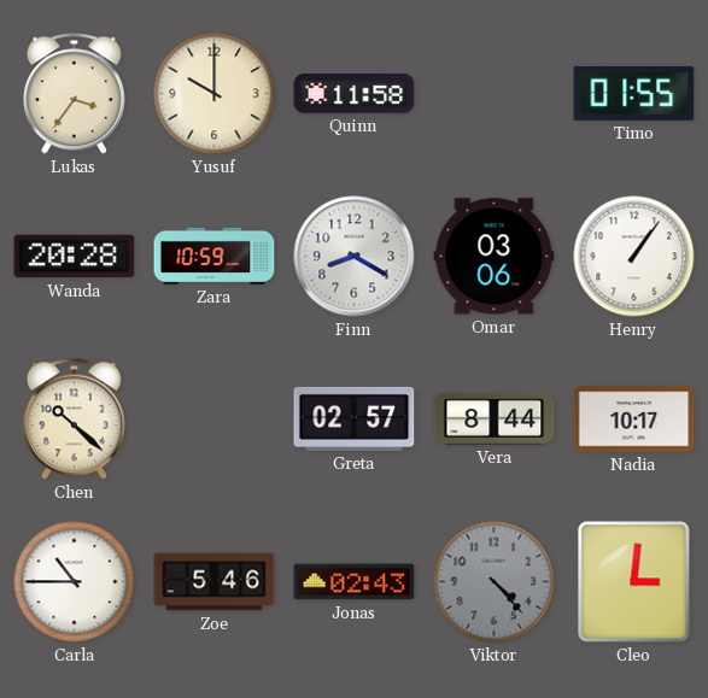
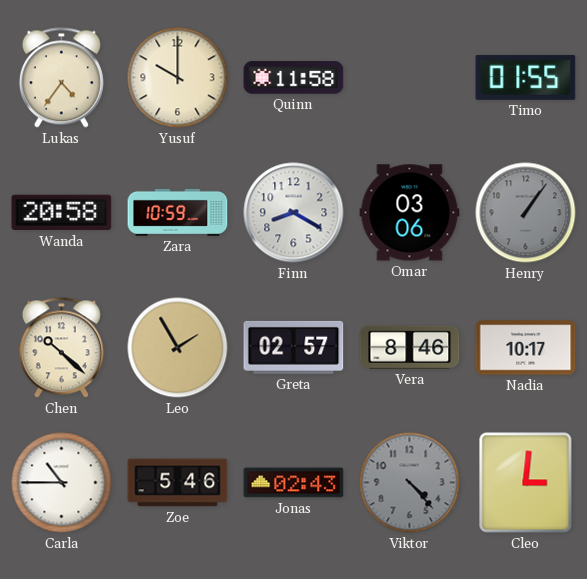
Lukas: 3:36 -> 4:36 (61, 78)
Wanda: 20:28 -> 20:58 (62, 213)
Henry dial: white -> grey (526, 213)
Leo: none -> 1:55 (178, 348)
Vera: 8:44 -> 8:46 (410, 347)
